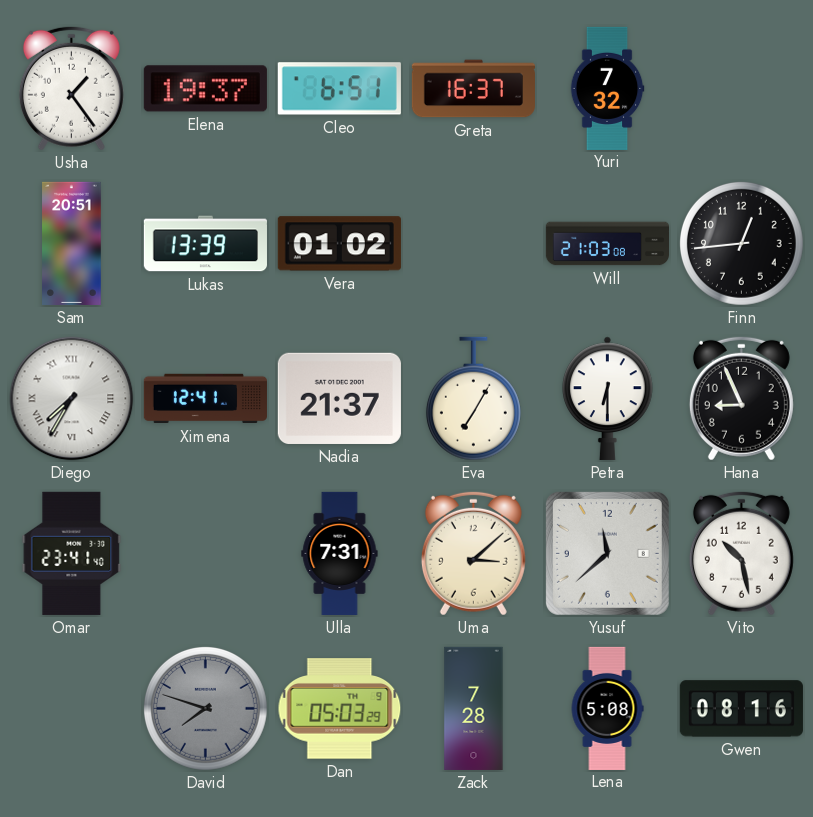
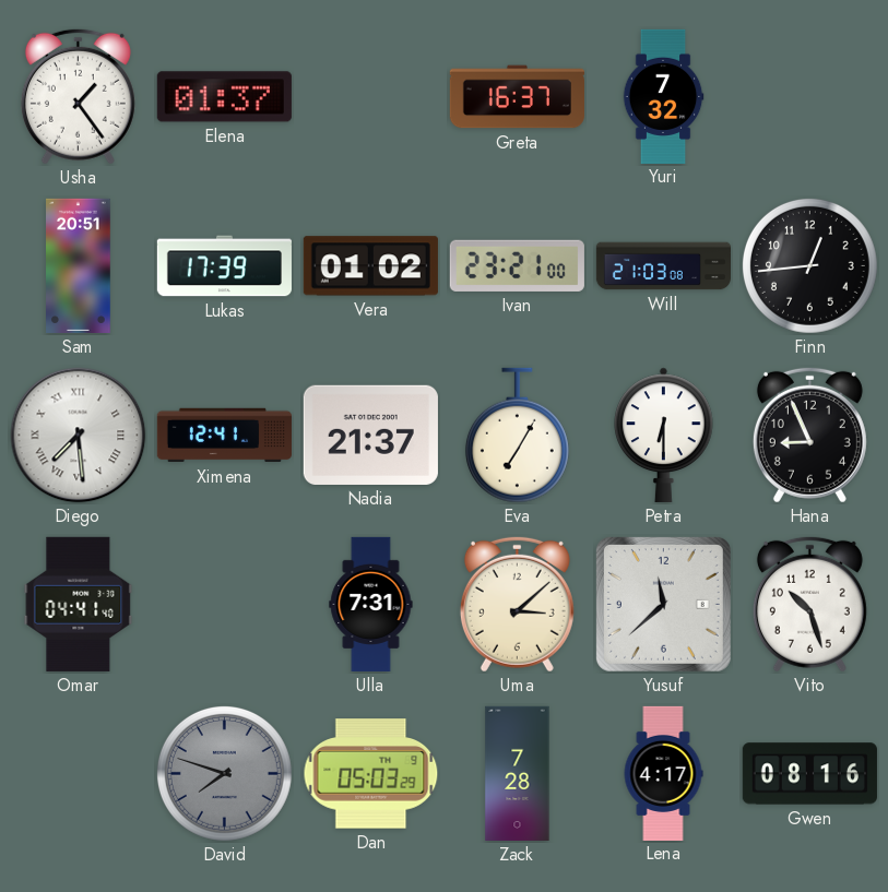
Elena: 19:37 -> 01:37 (224, 97)
Cleo: 6:51 -> none (339, 89)
Lukas: 13:39 -> 17:39 (224, 266)
Ivan: none -> 23:21 (517, 265)
Diego: 7:35 -> 7:29 (79, 436)
Omar: 23:41 -> 04:41 (79, 604)
Vito: 10:28 -> 10:27 (809, 604)
Lena: 5:08 -> 4:17 (663, 773)
